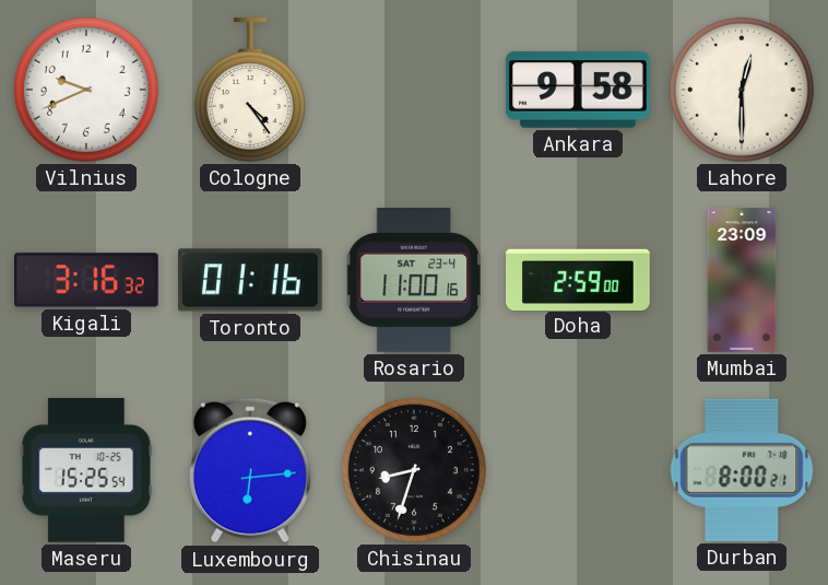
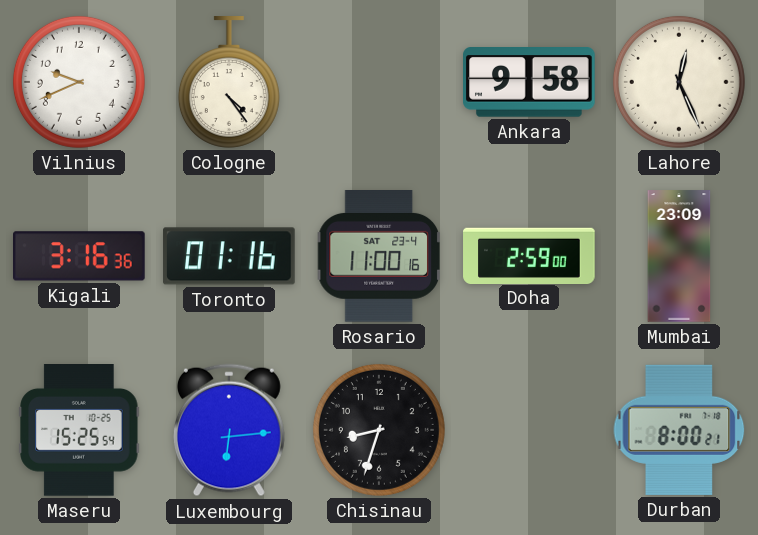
Lahore: 12:30 -> 12:26 (679, 82)
Kigali: 3:16:32 -> 3:16:36 (80, 256)
